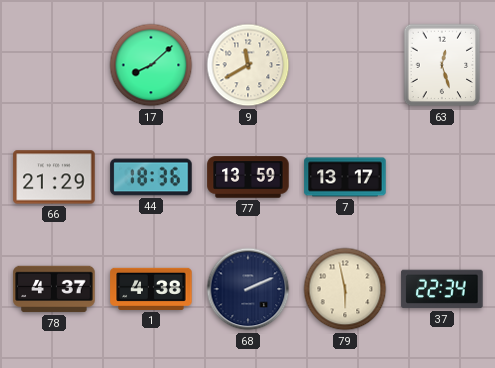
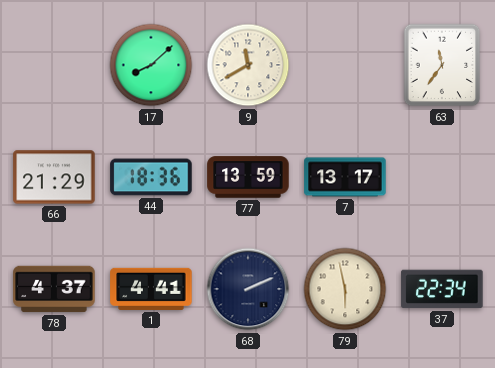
63: 12:27 -> 11:36 (442, 65)
1: 4:38 -> 4:41 (151, 289)
